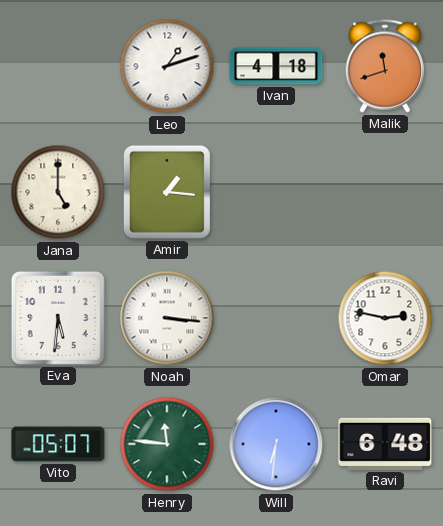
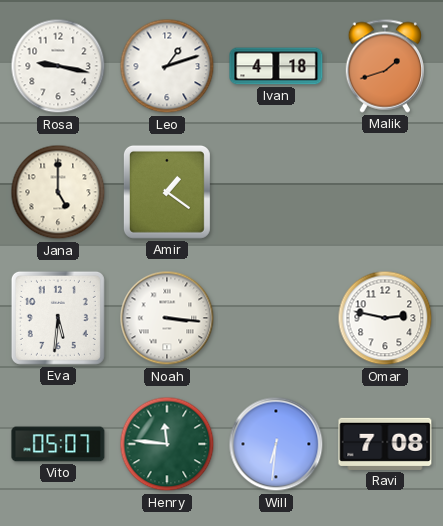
Rosa: none -> 9:17 (58, 66)
Malik: 11:42 -> 1:42 (384, 66)
Amir: 1:16 -> 1:21 (167, 192)
Ravi: 6:48 -> 7:08 (385, 444)
